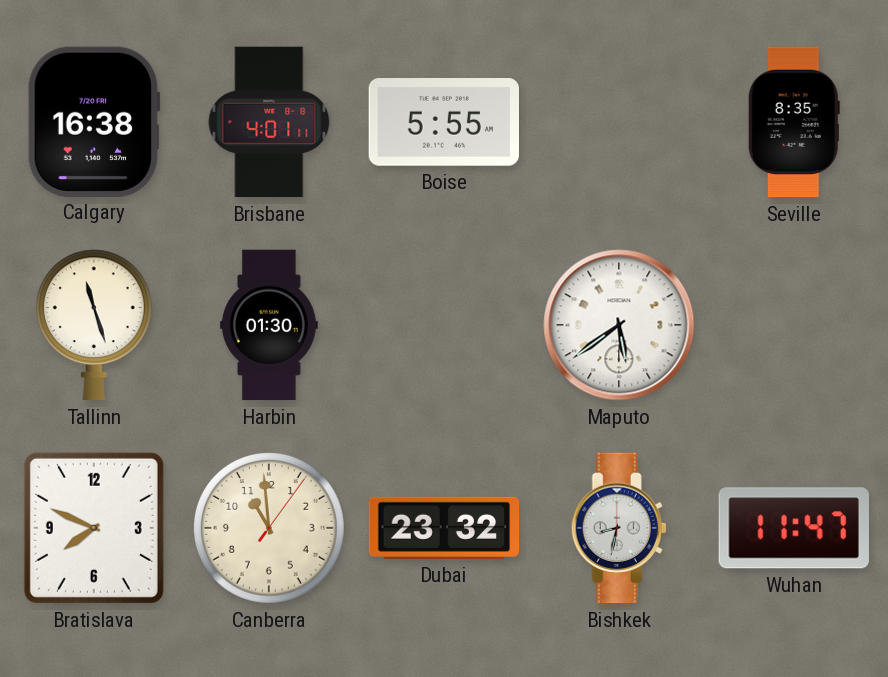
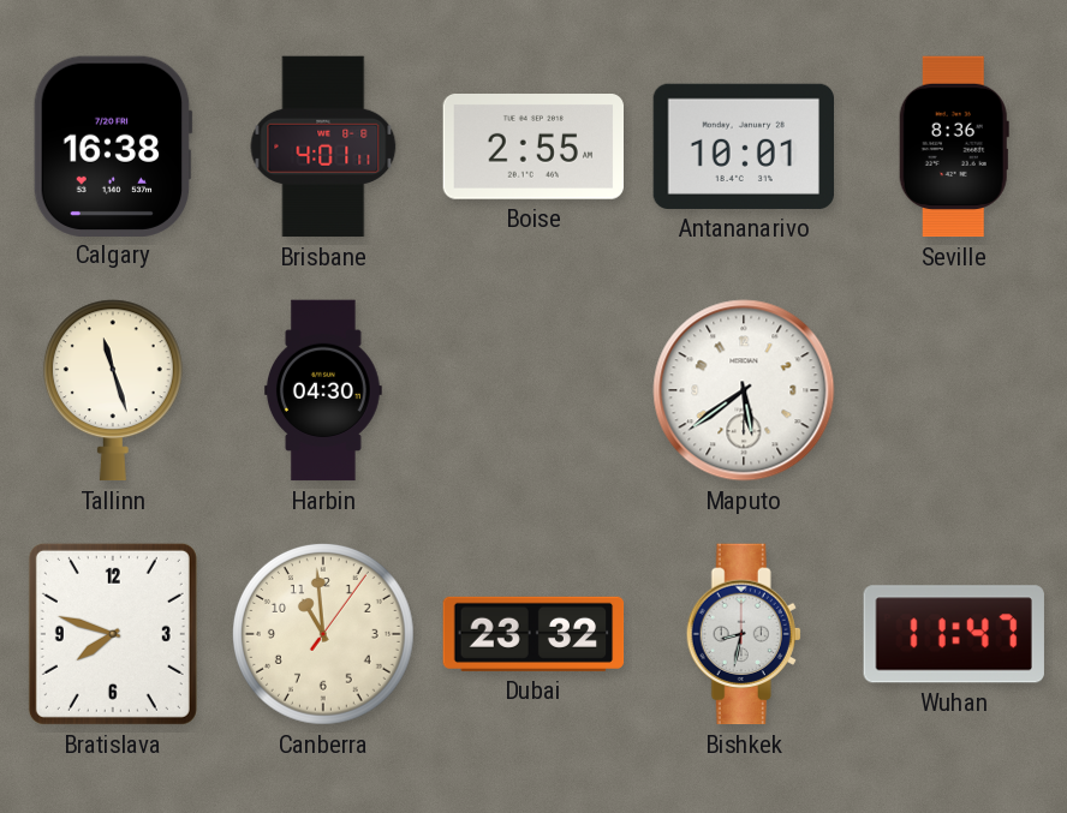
Boise: 5:55 -> 2:55 (533, 148)
Antananarivo: none -> 10:01 (744, 147)
Seville: 8:35 -> 8:36 (954, 147)
Harbin: 01:30 -> 04:30 (323, 390)
Bratislava: 7:49 -> 7:48 (113, 634)
